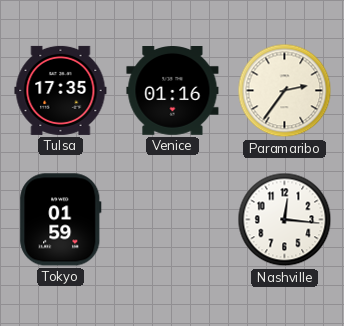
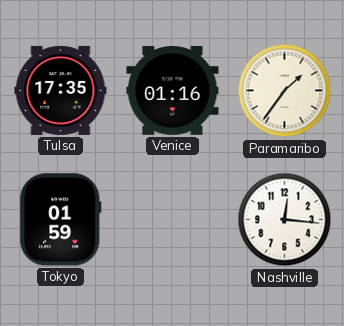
Paramaribo: 2:36 -> 1:36 (285, 91)
